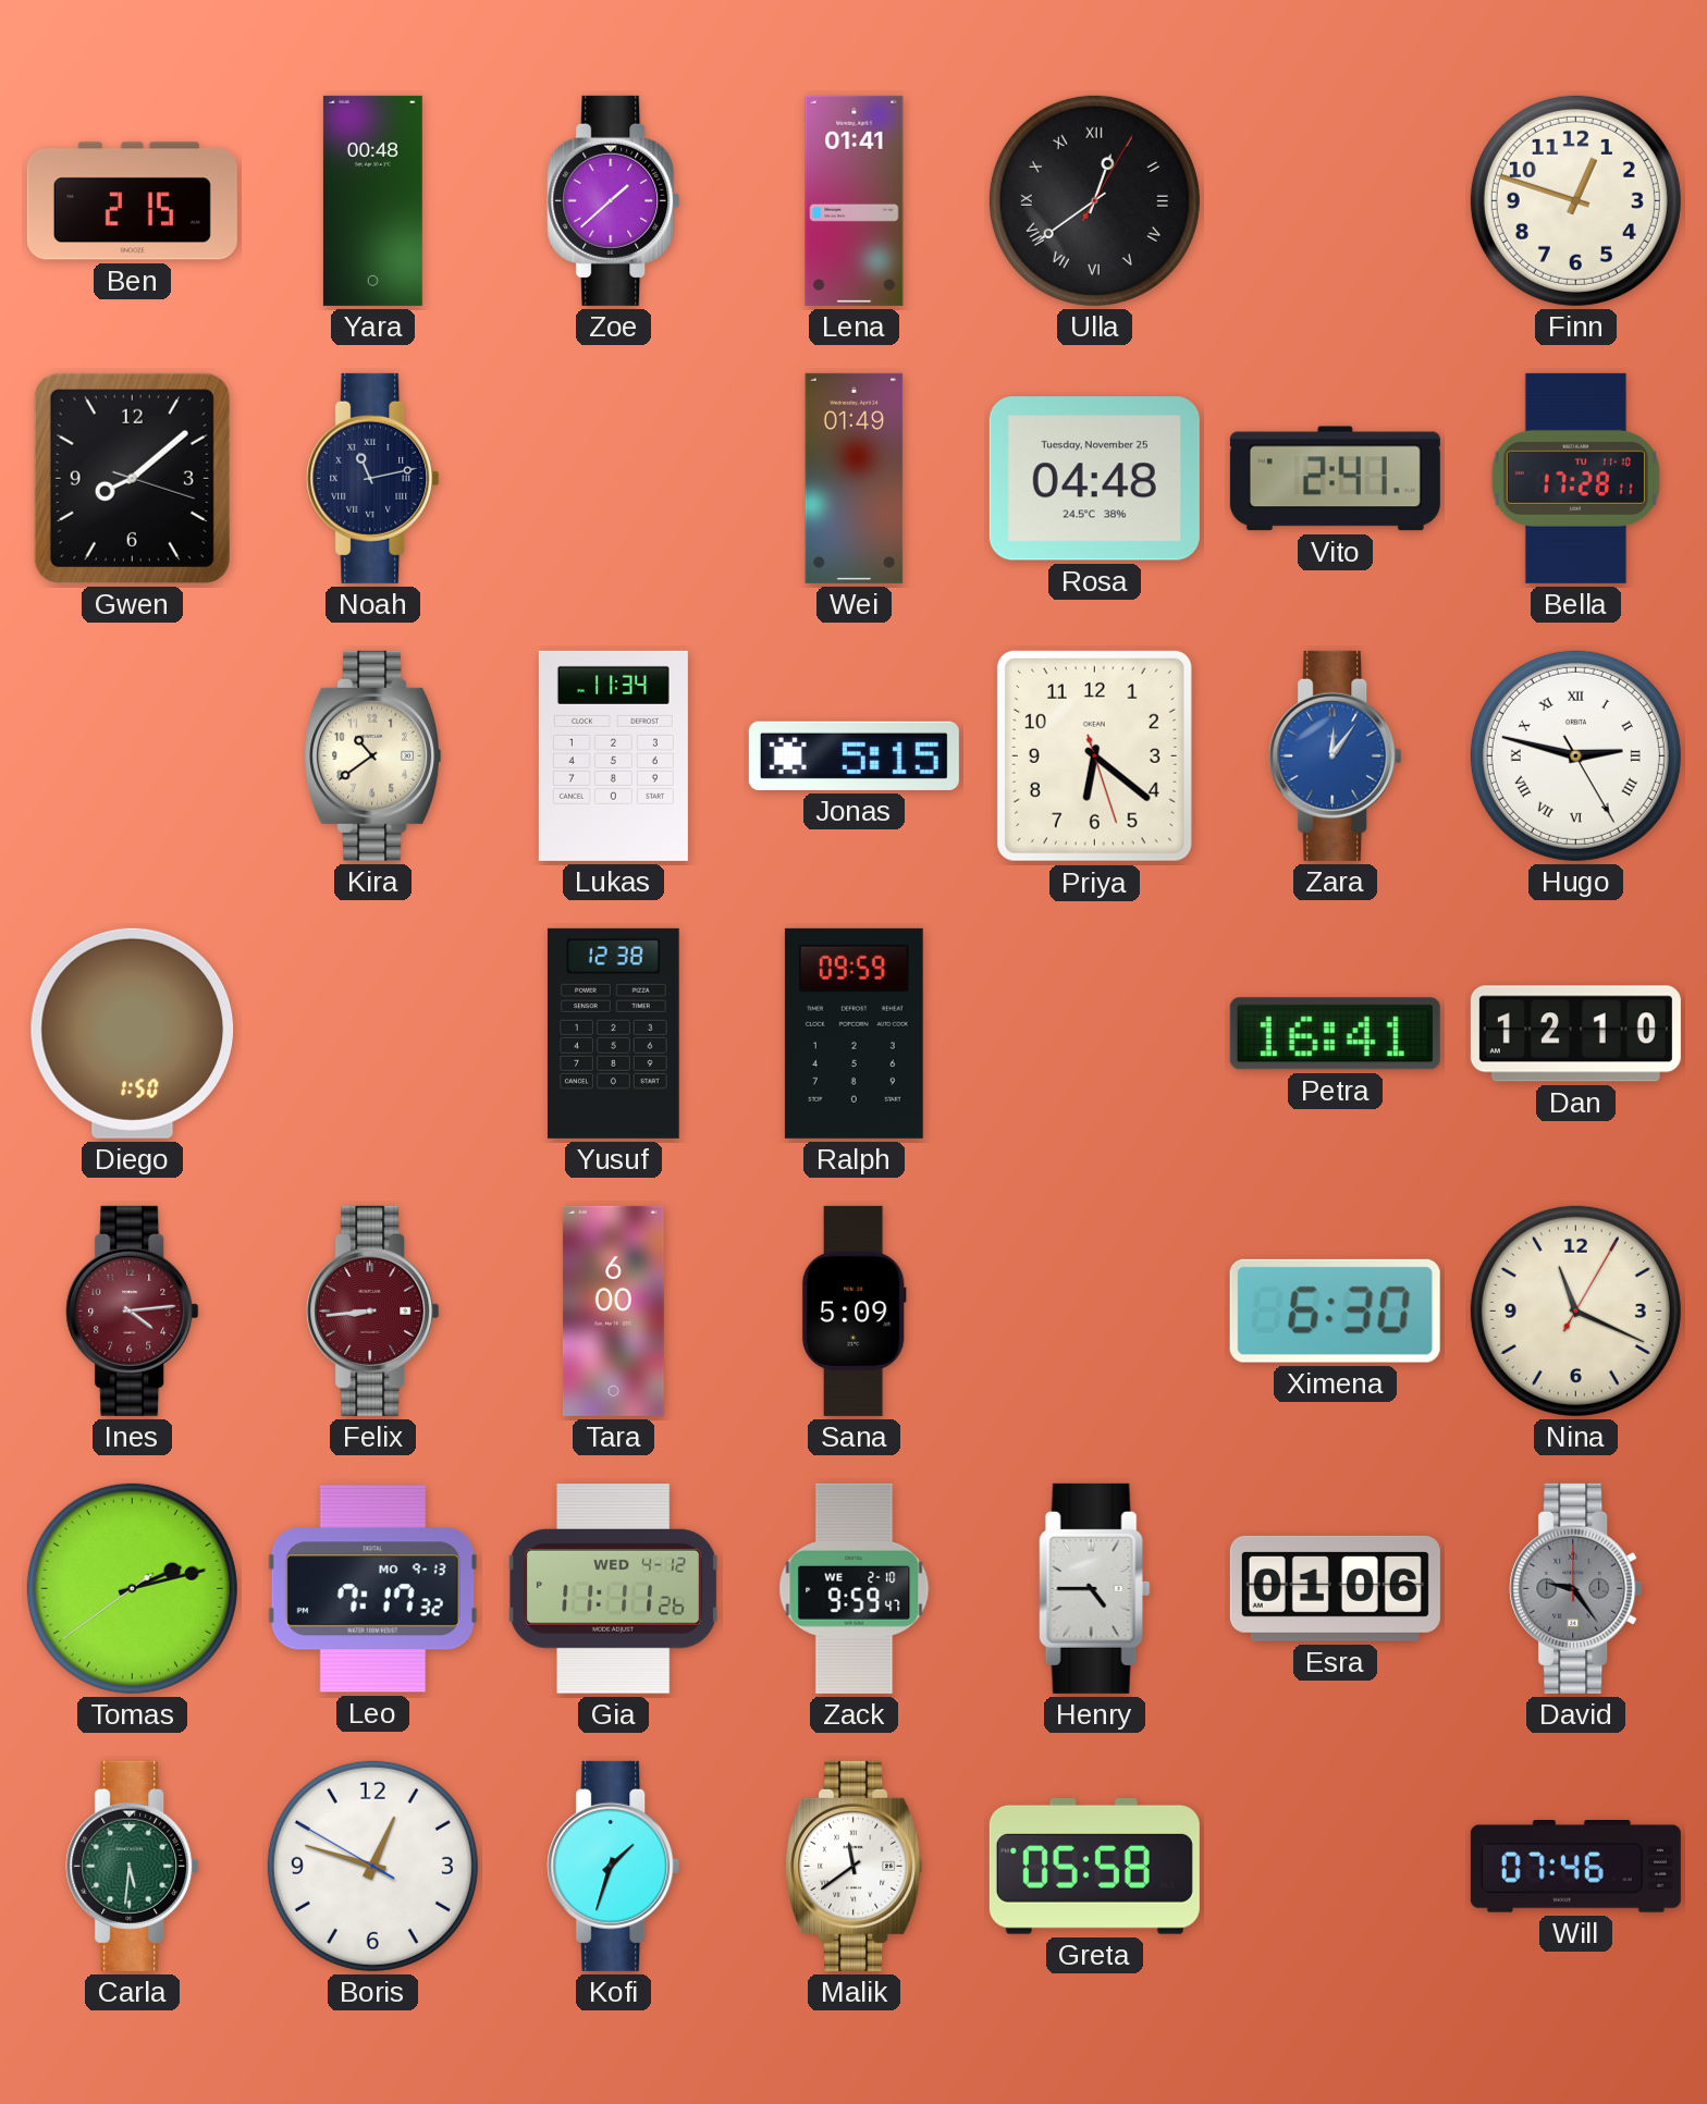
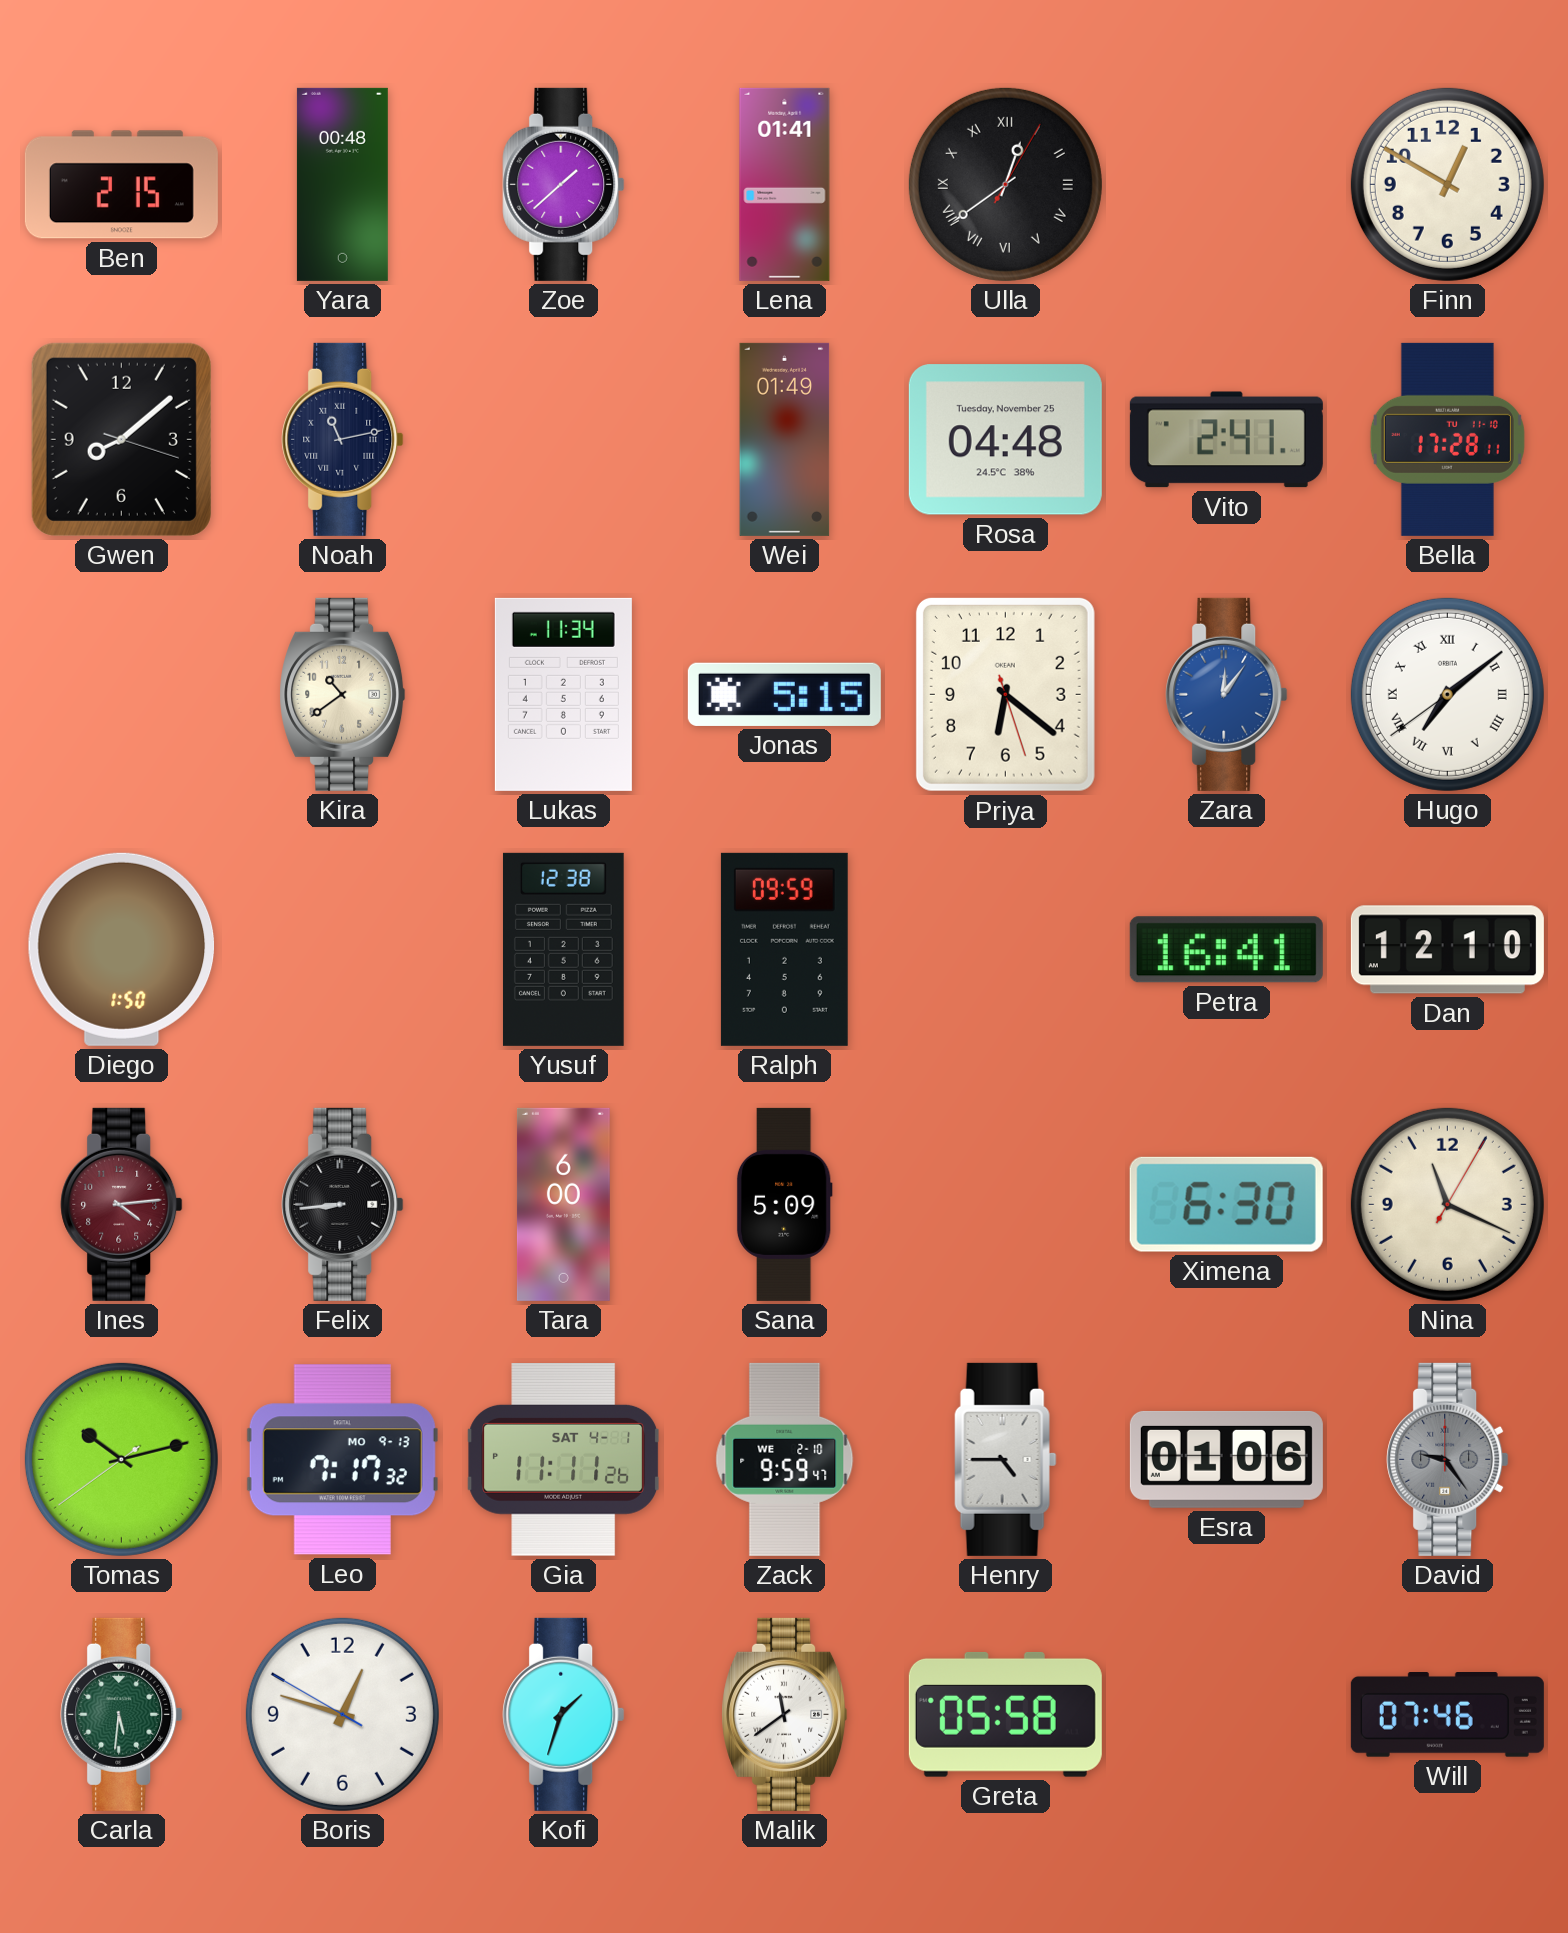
Finn: 12:48 -> 12:50 (1447, 184)
Hugo: 2:47 -> 7:08 (1447, 694)
Felix dial: burgundy -> black (343, 1204)
Tomas: 2:12 -> 10:12 (121, 1459)
Gia date: WED 4-12 -> SAT 4-1 (564, 1460)
